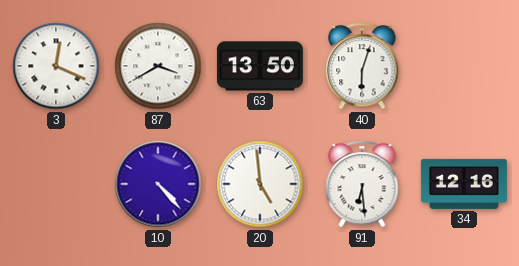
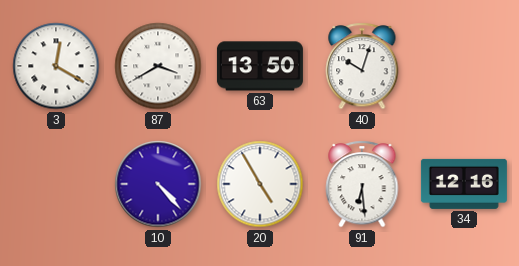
3: 12:19 -> 12:20 (56, 66)
40: 6:03 -> 10:03 (362, 66)
20: 4:59 -> 4:55 (260, 184)
